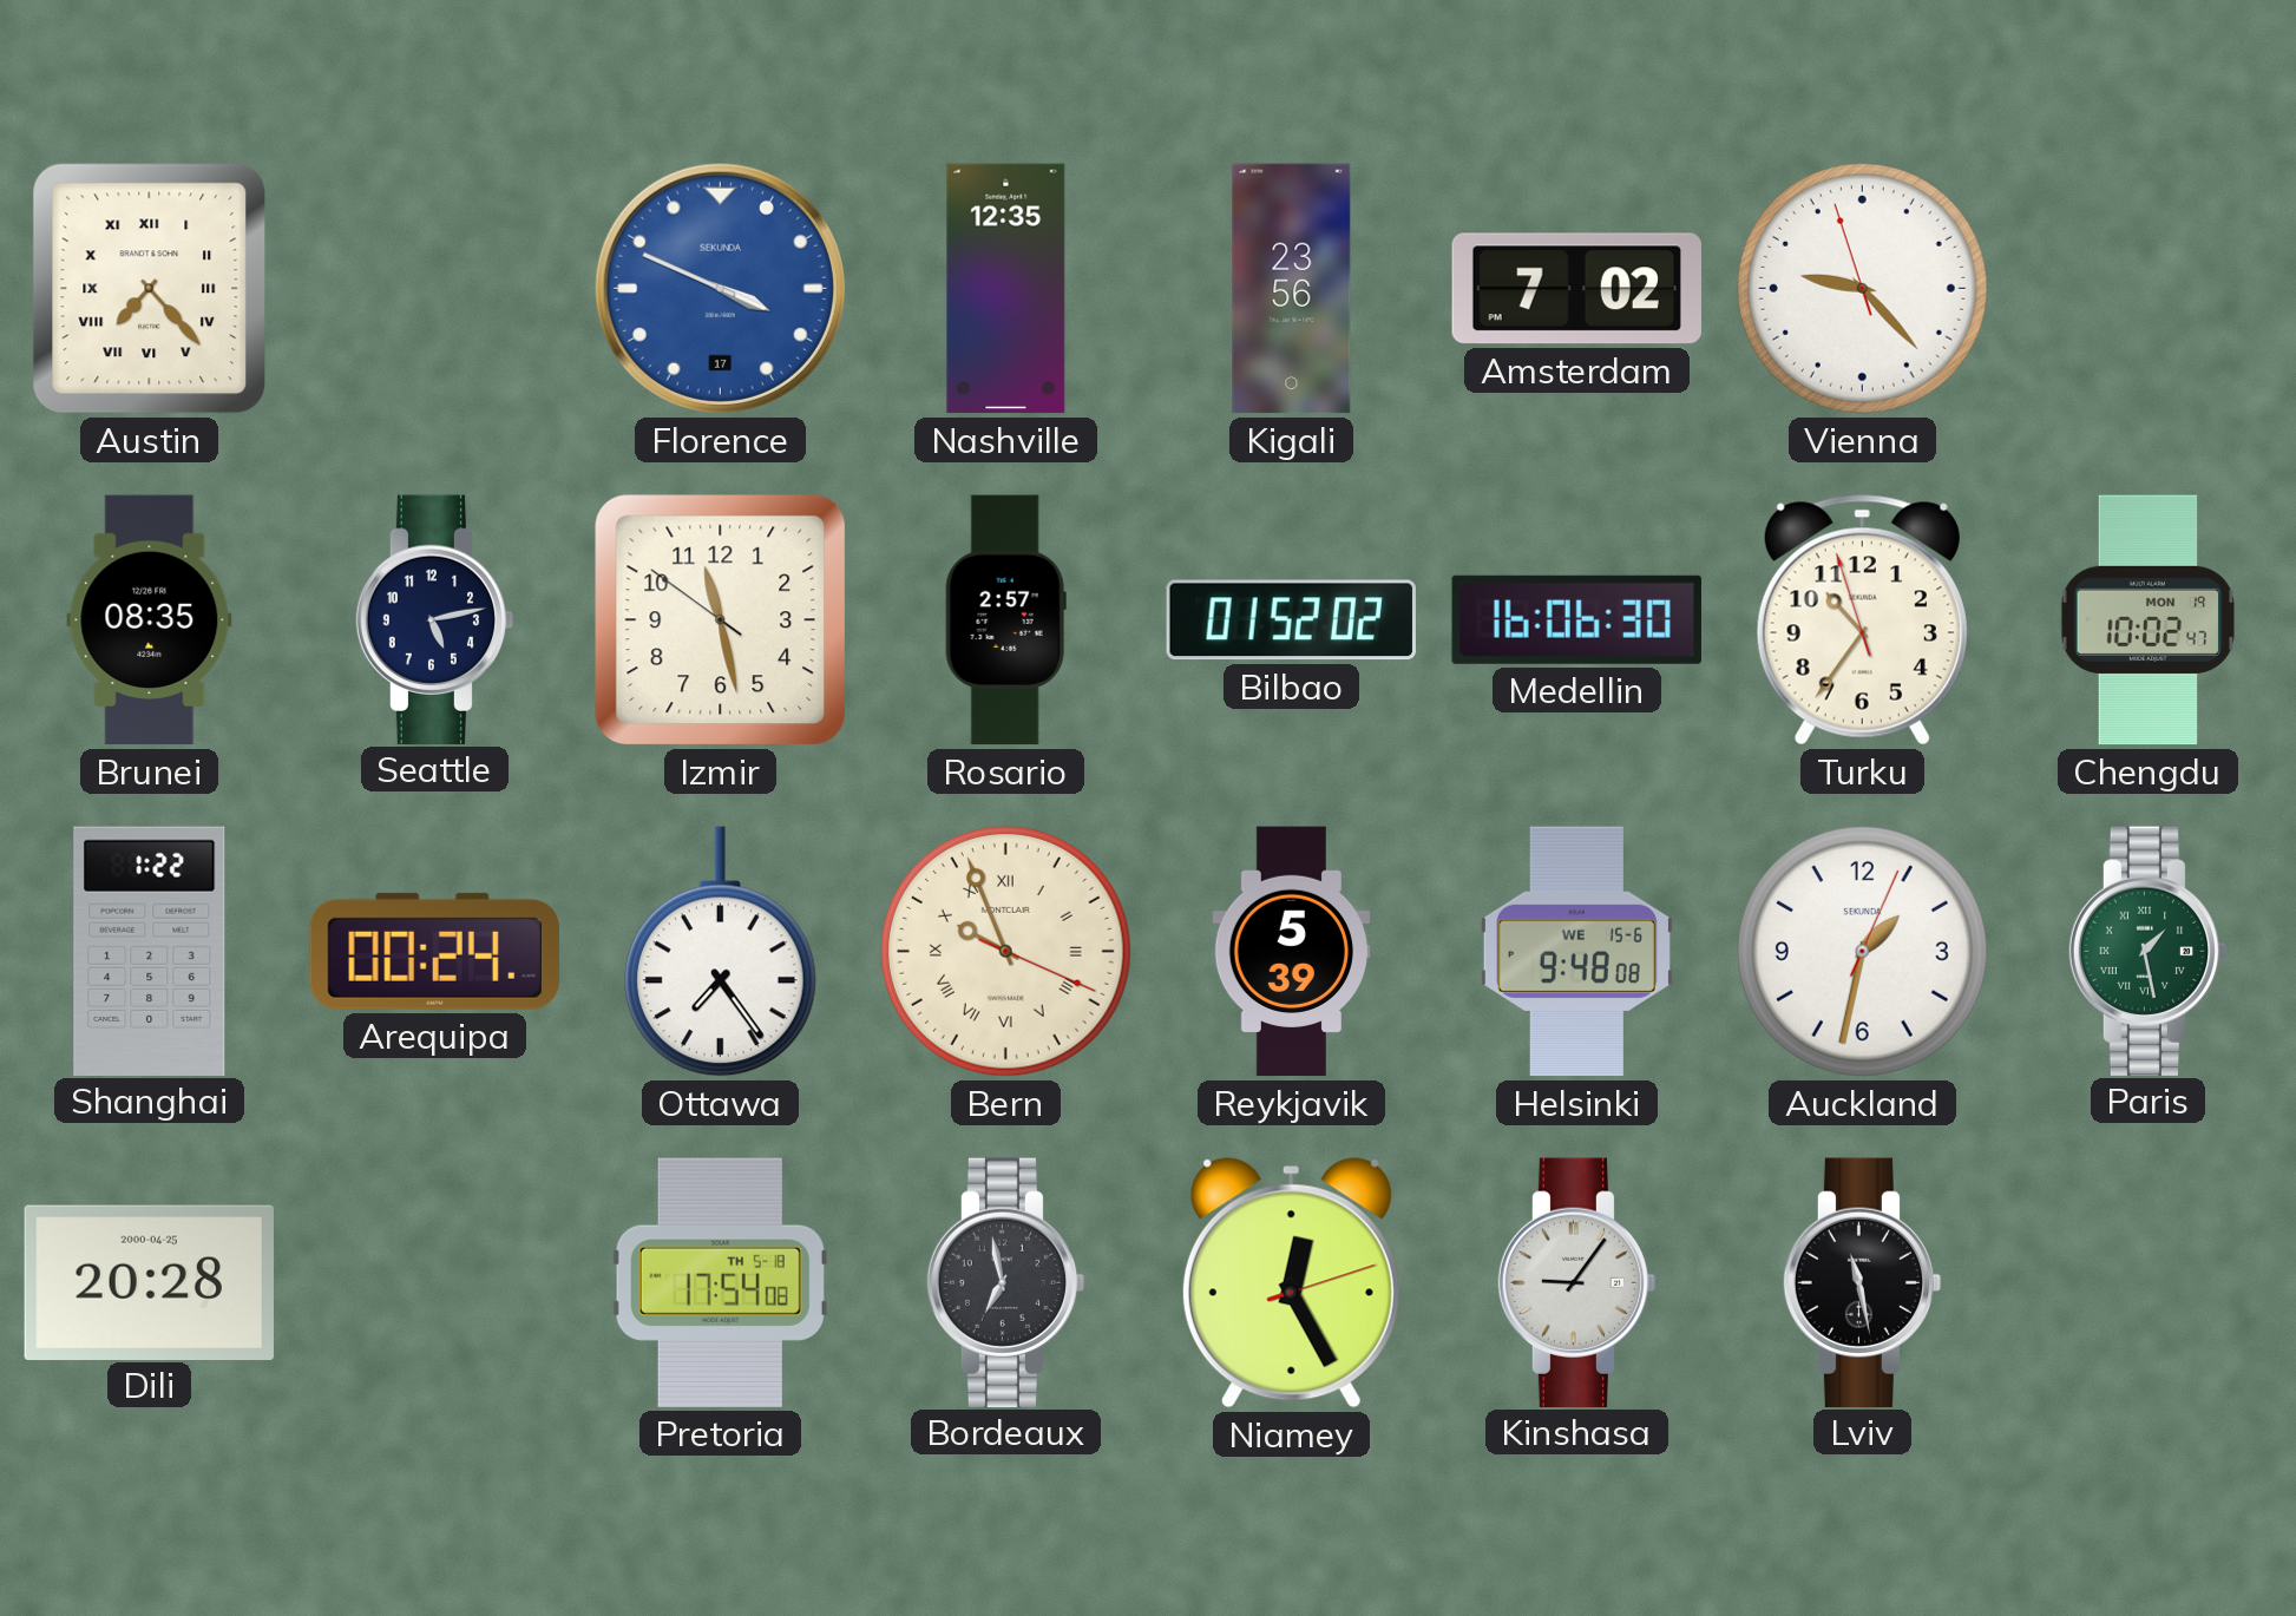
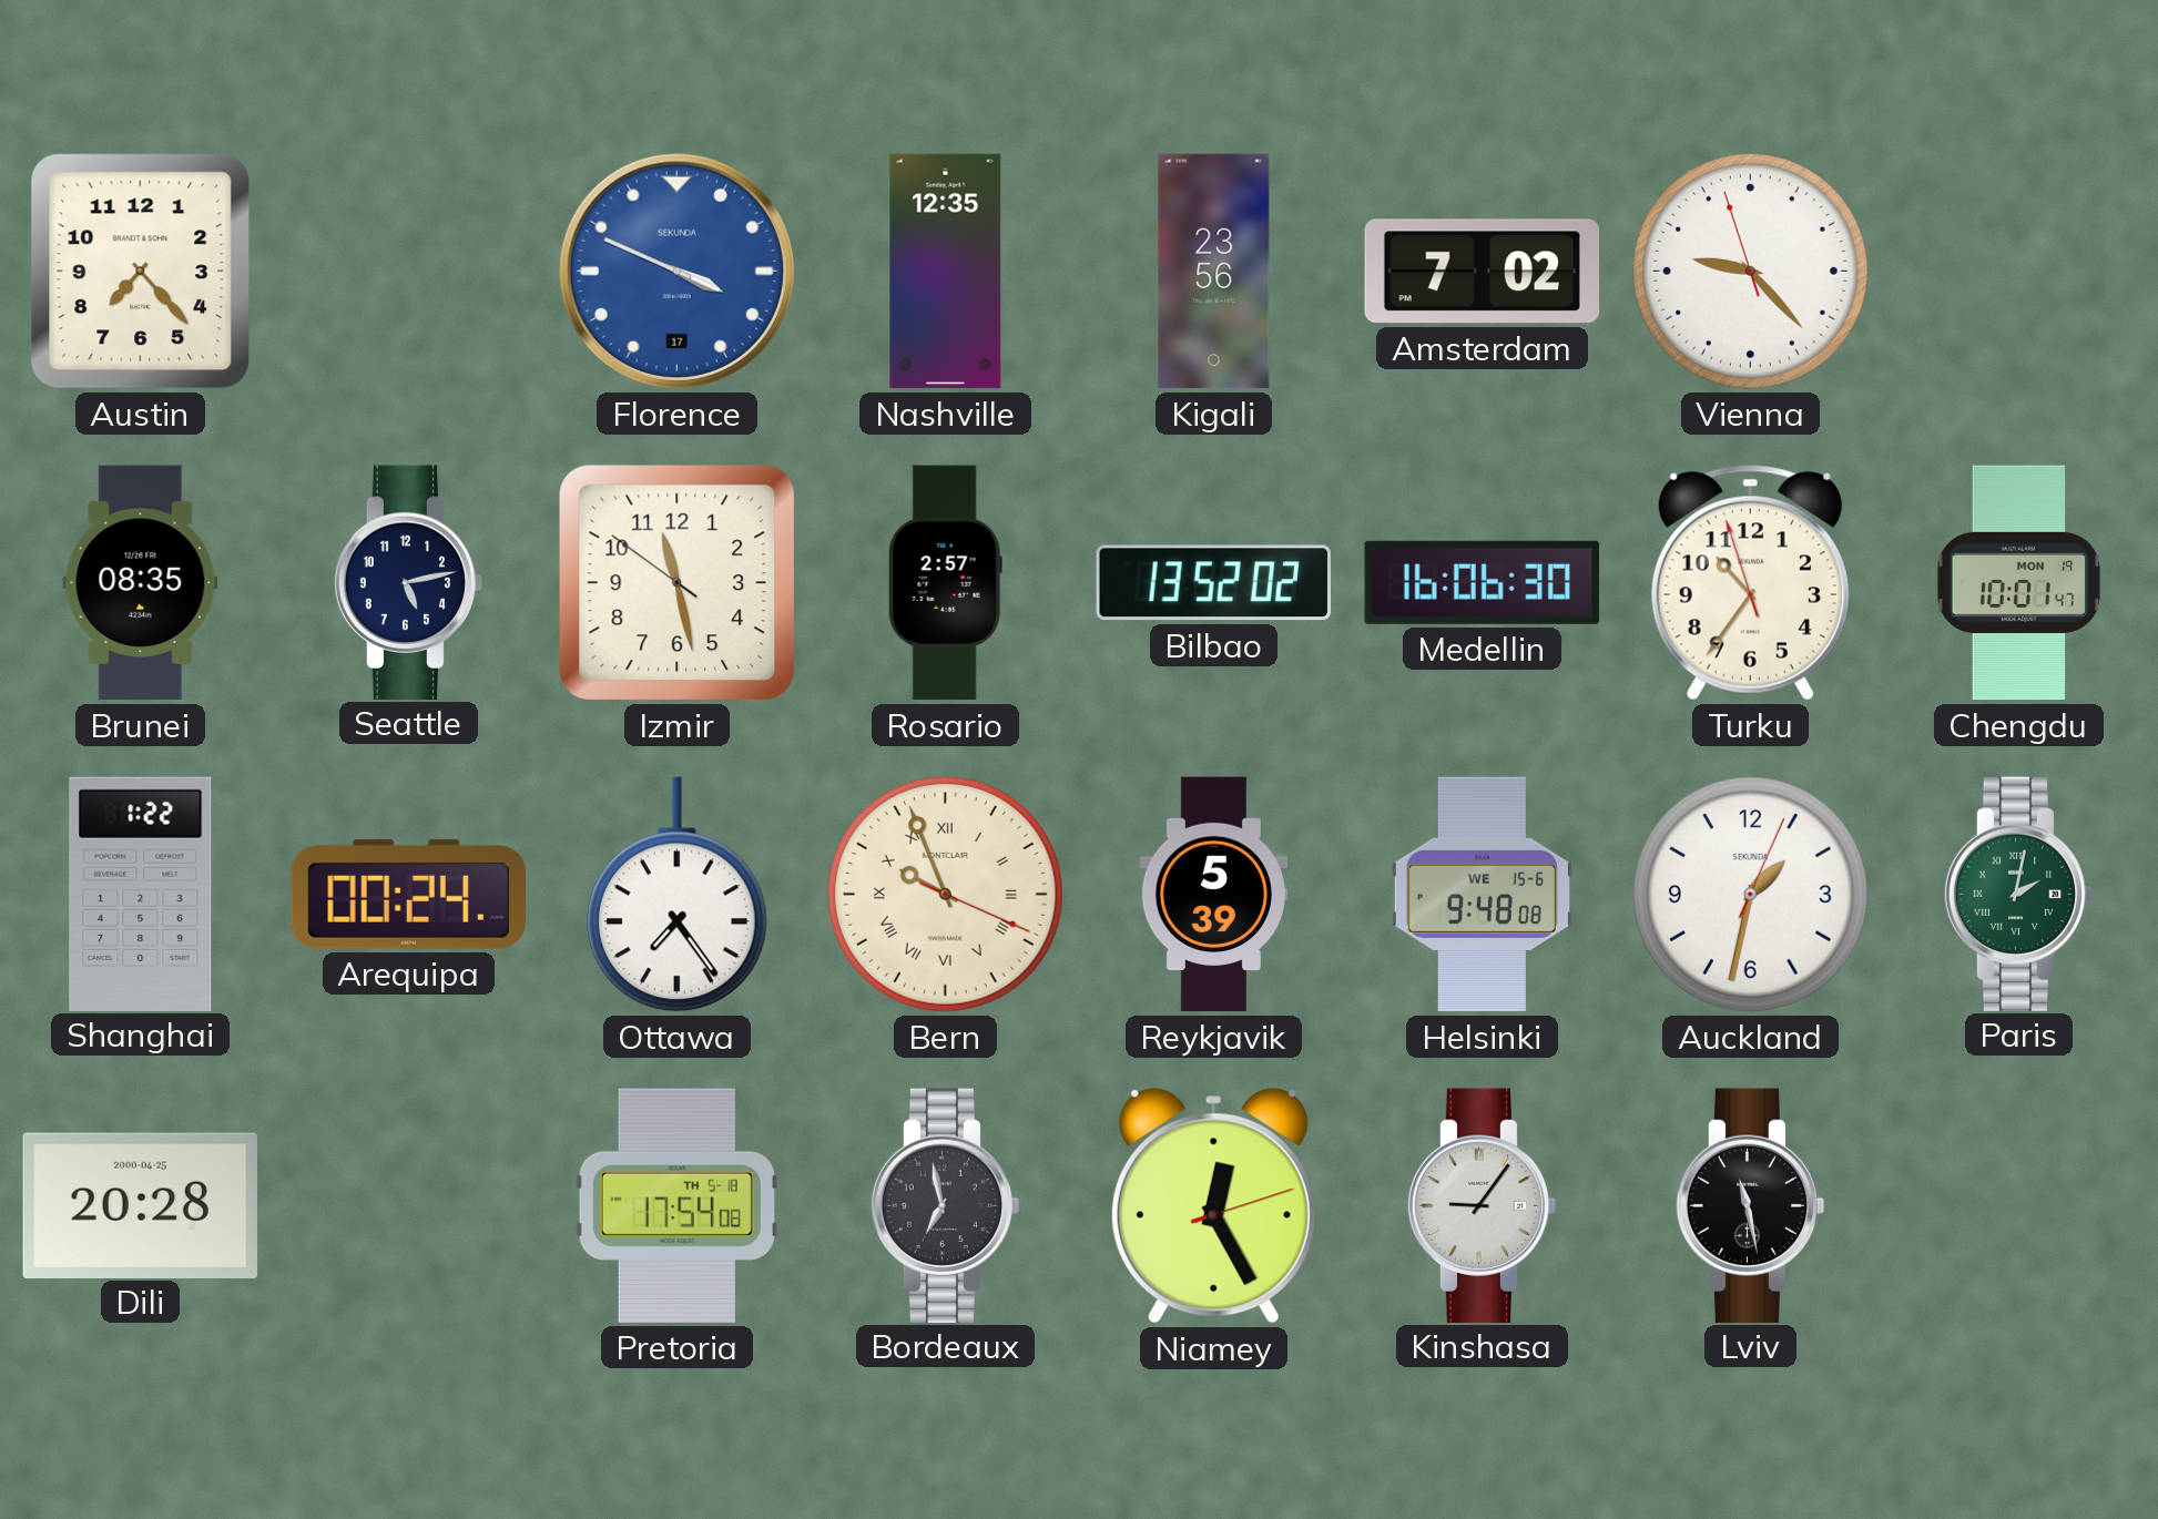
Austin numerals: Roman -> Arabic (141, 272)
Bilbao: 01:52 -> 13:52 (1213, 583)
Chengdu: 10:02 -> 10:01 (2018, 583)
Paris: 1:28 -> 2:02 (2019, 894)
